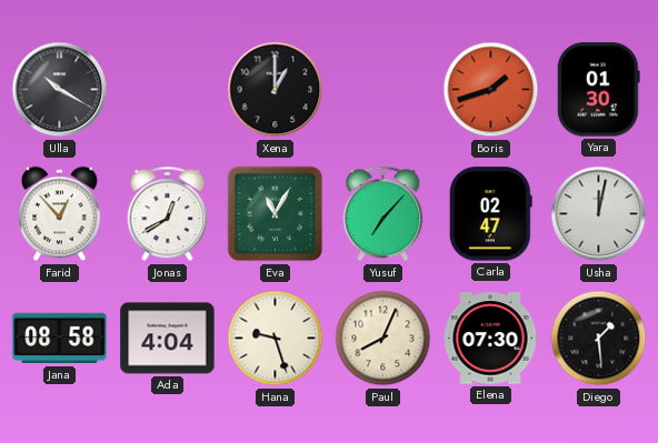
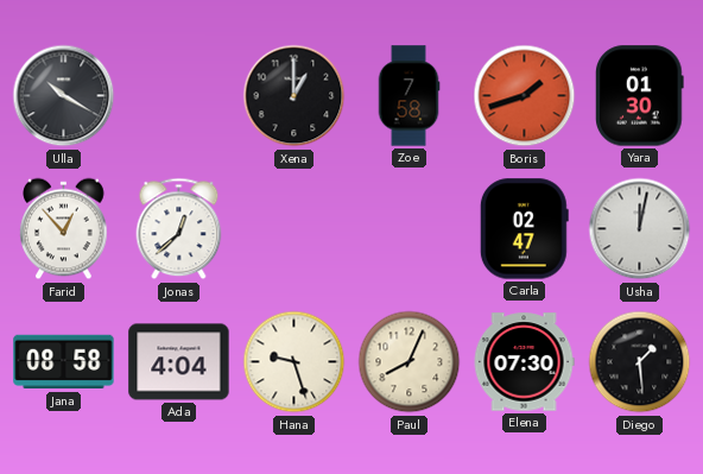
Zoe: none -> 7:58 (408, 96)
Jonas: 12:40 -> 12:38 (179, 229)
Eva: 11:05 -> none (276, 214)
Yusuf: 7:07 -> none (383, 214)
